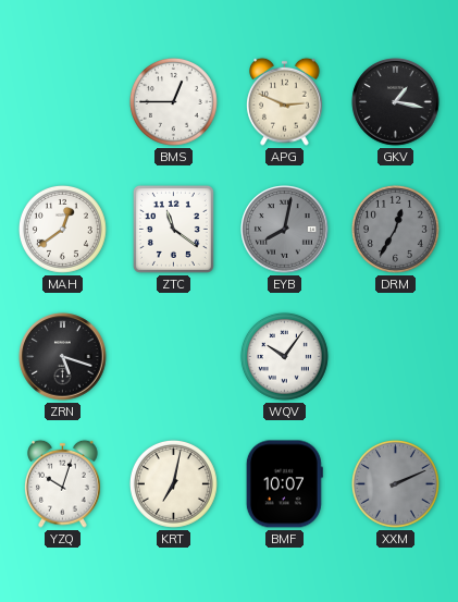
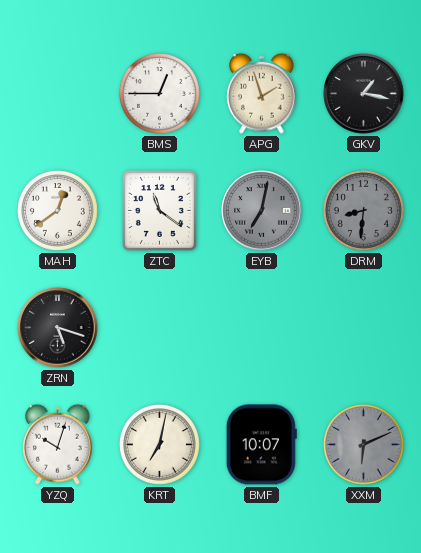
APG: 2:49 -> 1:57 (262, 93)
EYB: 8:02 -> 7:02 (262, 211)
DRM: 12:35 -> 8:31 (363, 210)
WQV: 10:06 -> none (284, 356)
XXM: 2:11 -> 6:11 (363, 444)
